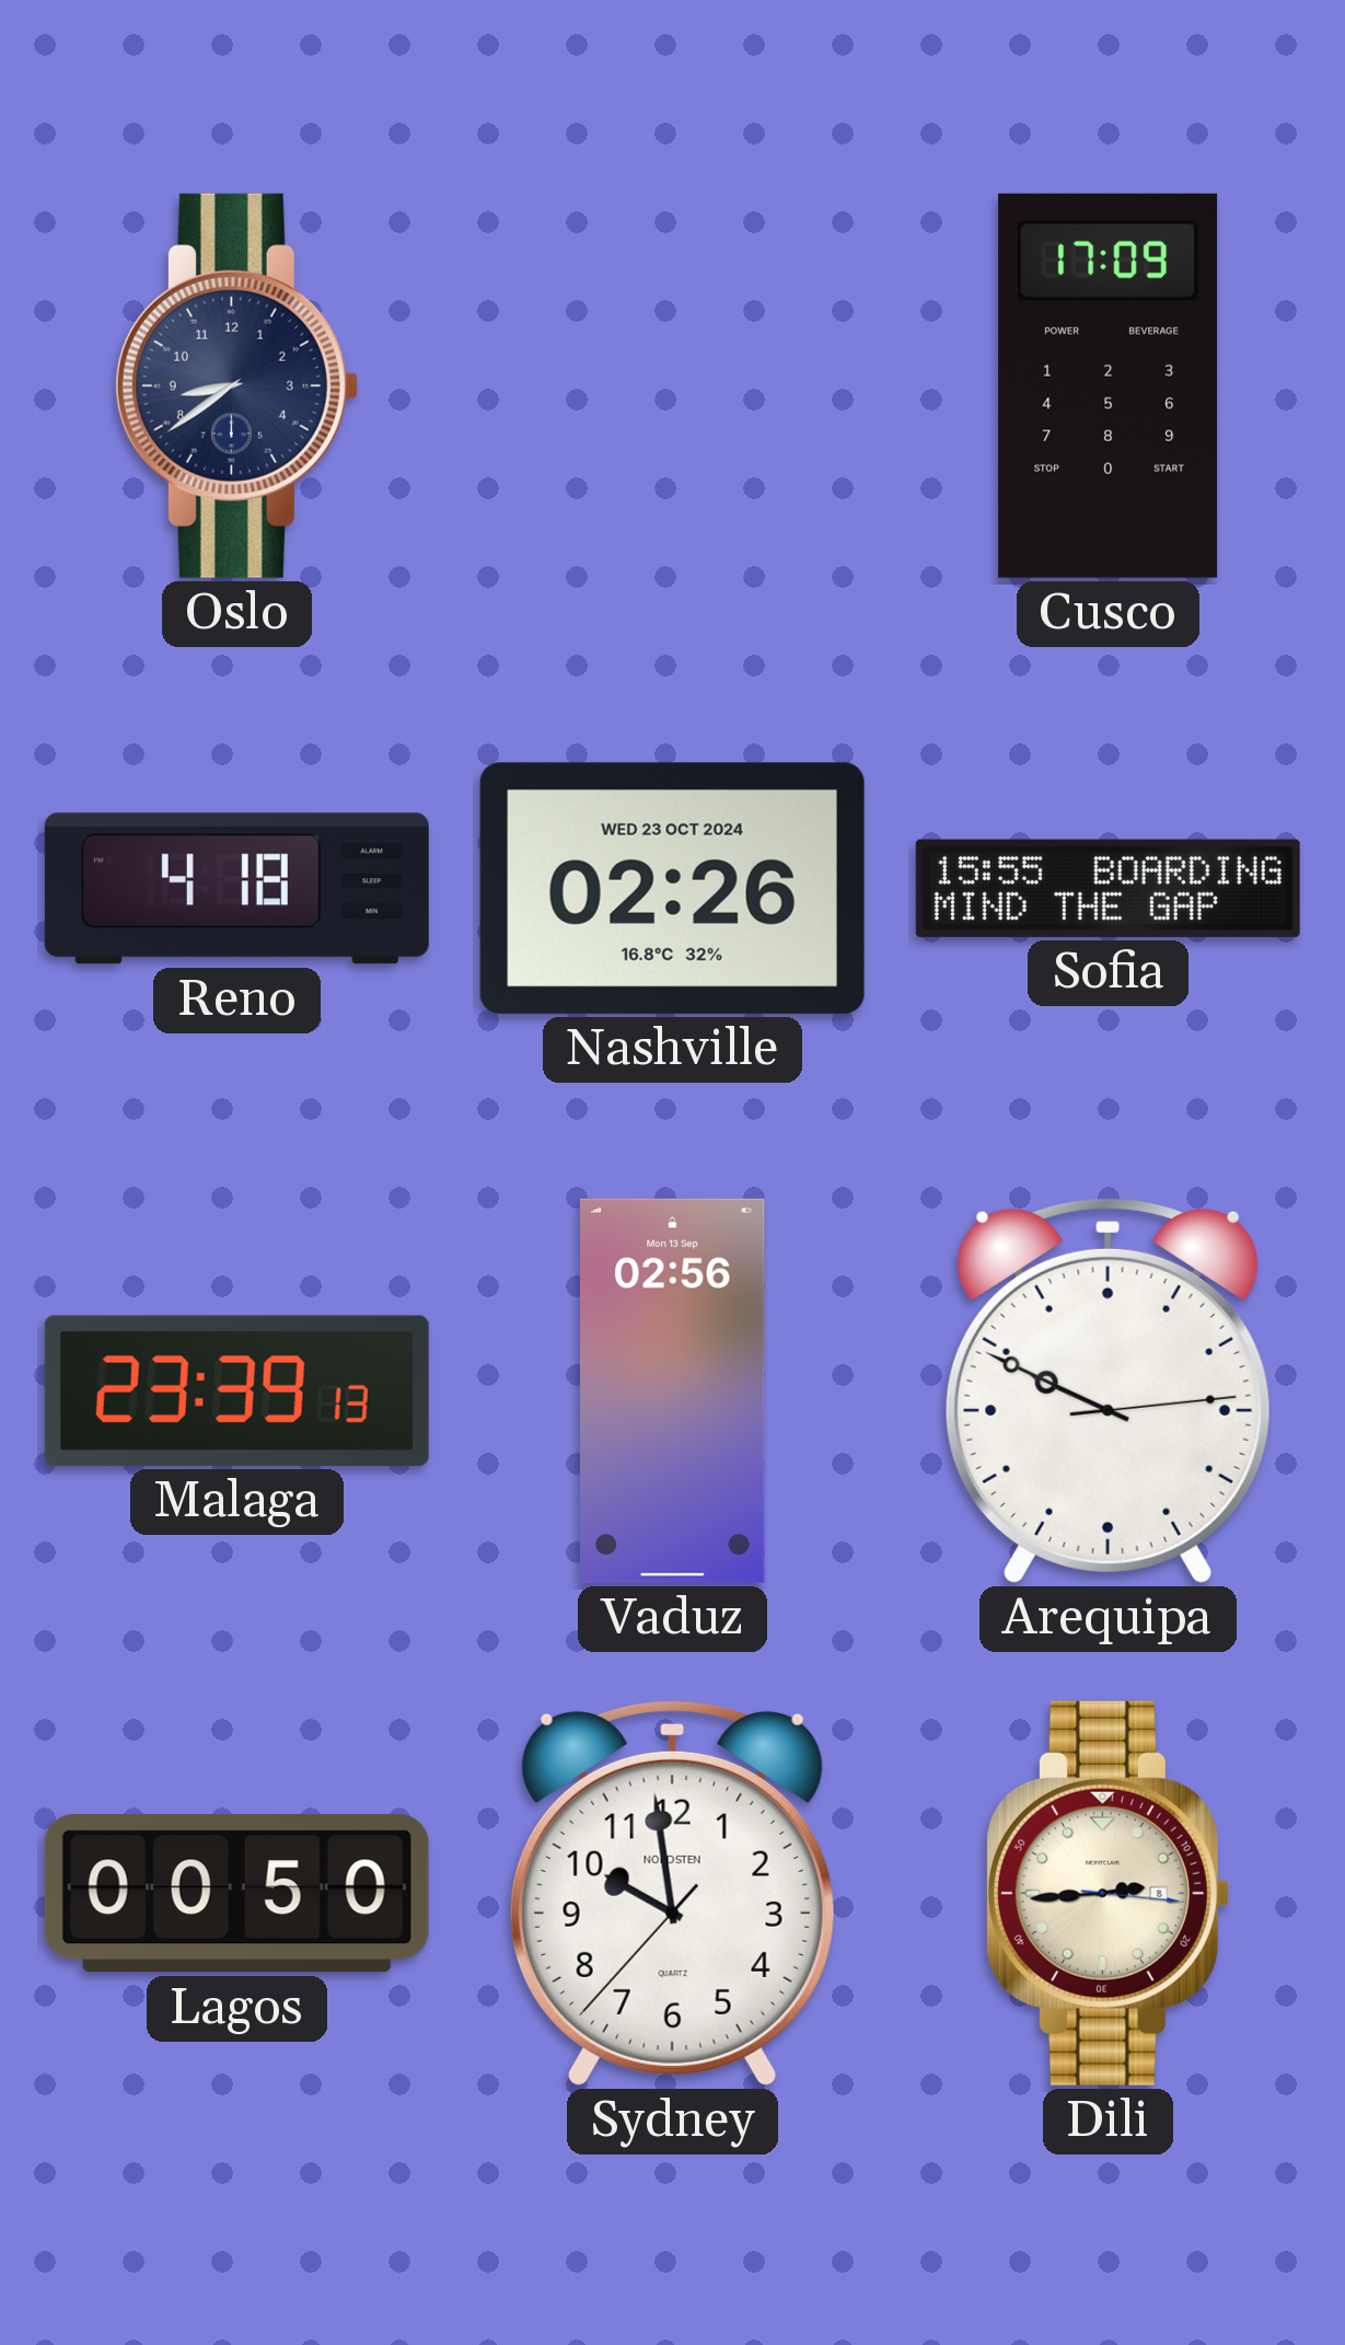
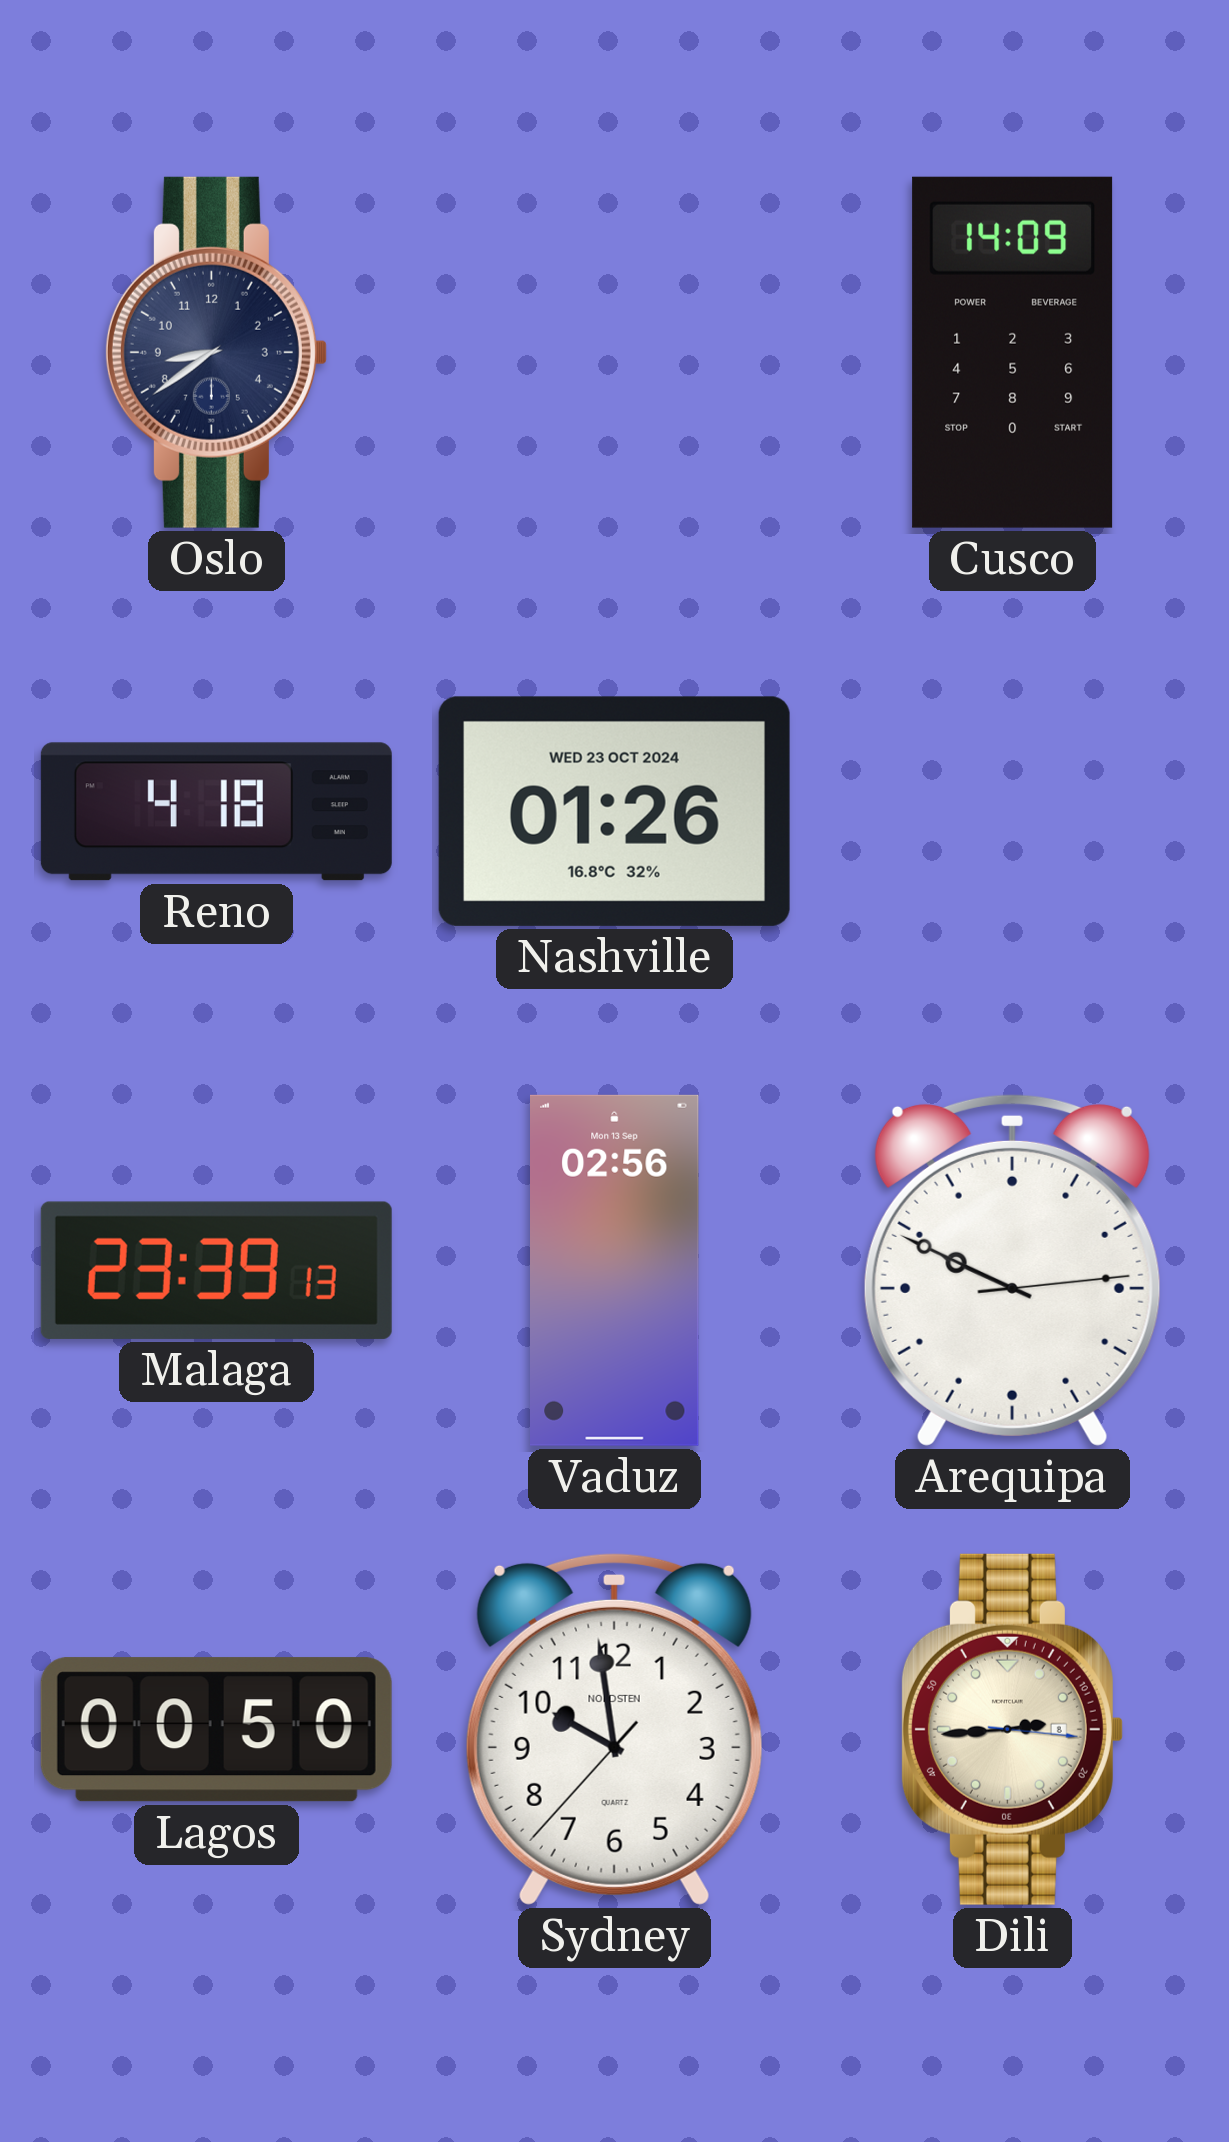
Cusco: 17:09 -> 14:09 (1013, 352)
Nashville: 02:26 -> 01:26 (614, 811)
Sofia: 15:55 -> none (1108, 888)
